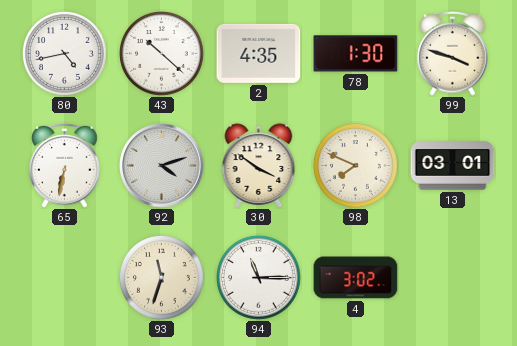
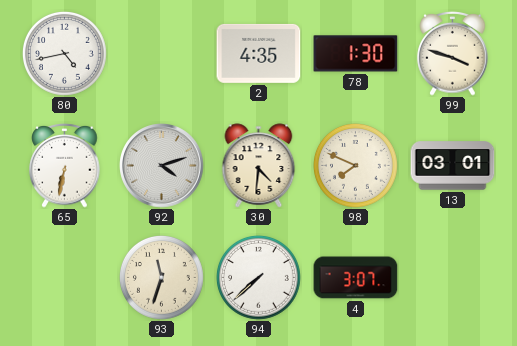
43: 10:22 -> none (162, 54)
30: 3:51 -> 4:31 (259, 166)
94: 11:15 -> 7:38 (259, 278)
4: 3:02 -> 3:07 (356, 278)
